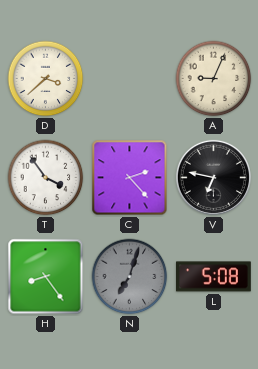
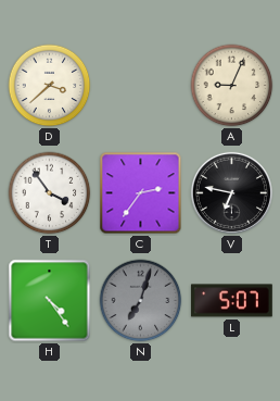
C: 2:23 -> 2:36 (141, 193)
H: 8:24 -> 4:24 (50, 301)
L: 5:08 -> 5:07 (232, 301)
